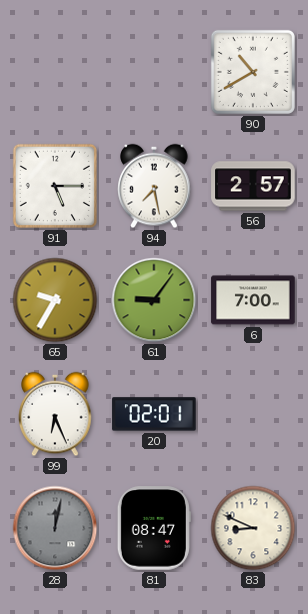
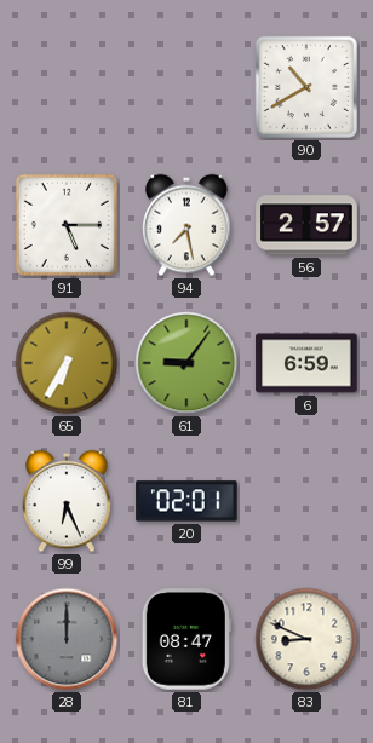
65: 9:35 -> 6:35 (67, 363)
6: 7:00 -> 6:59 (306, 363)
28: 12:02 -> 12:00 (67, 639)
